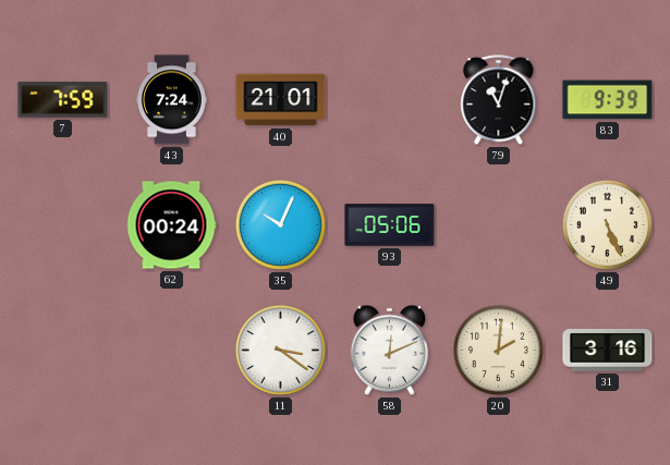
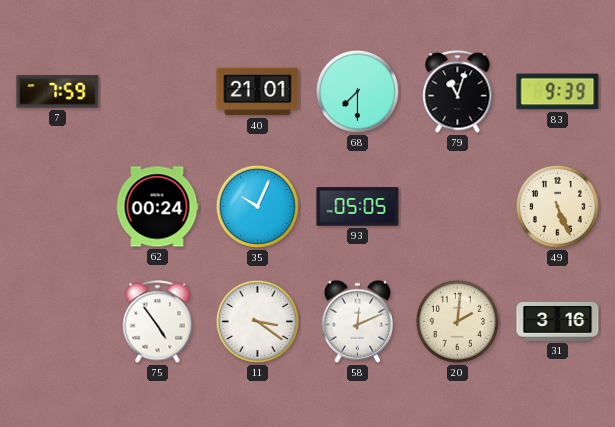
43: 7:24 -> none (172, 100)
68: none -> 7:30 (357, 91)
93: 05:06 -> 05:05 (358, 207)
75: none -> 4:54 (158, 322)
